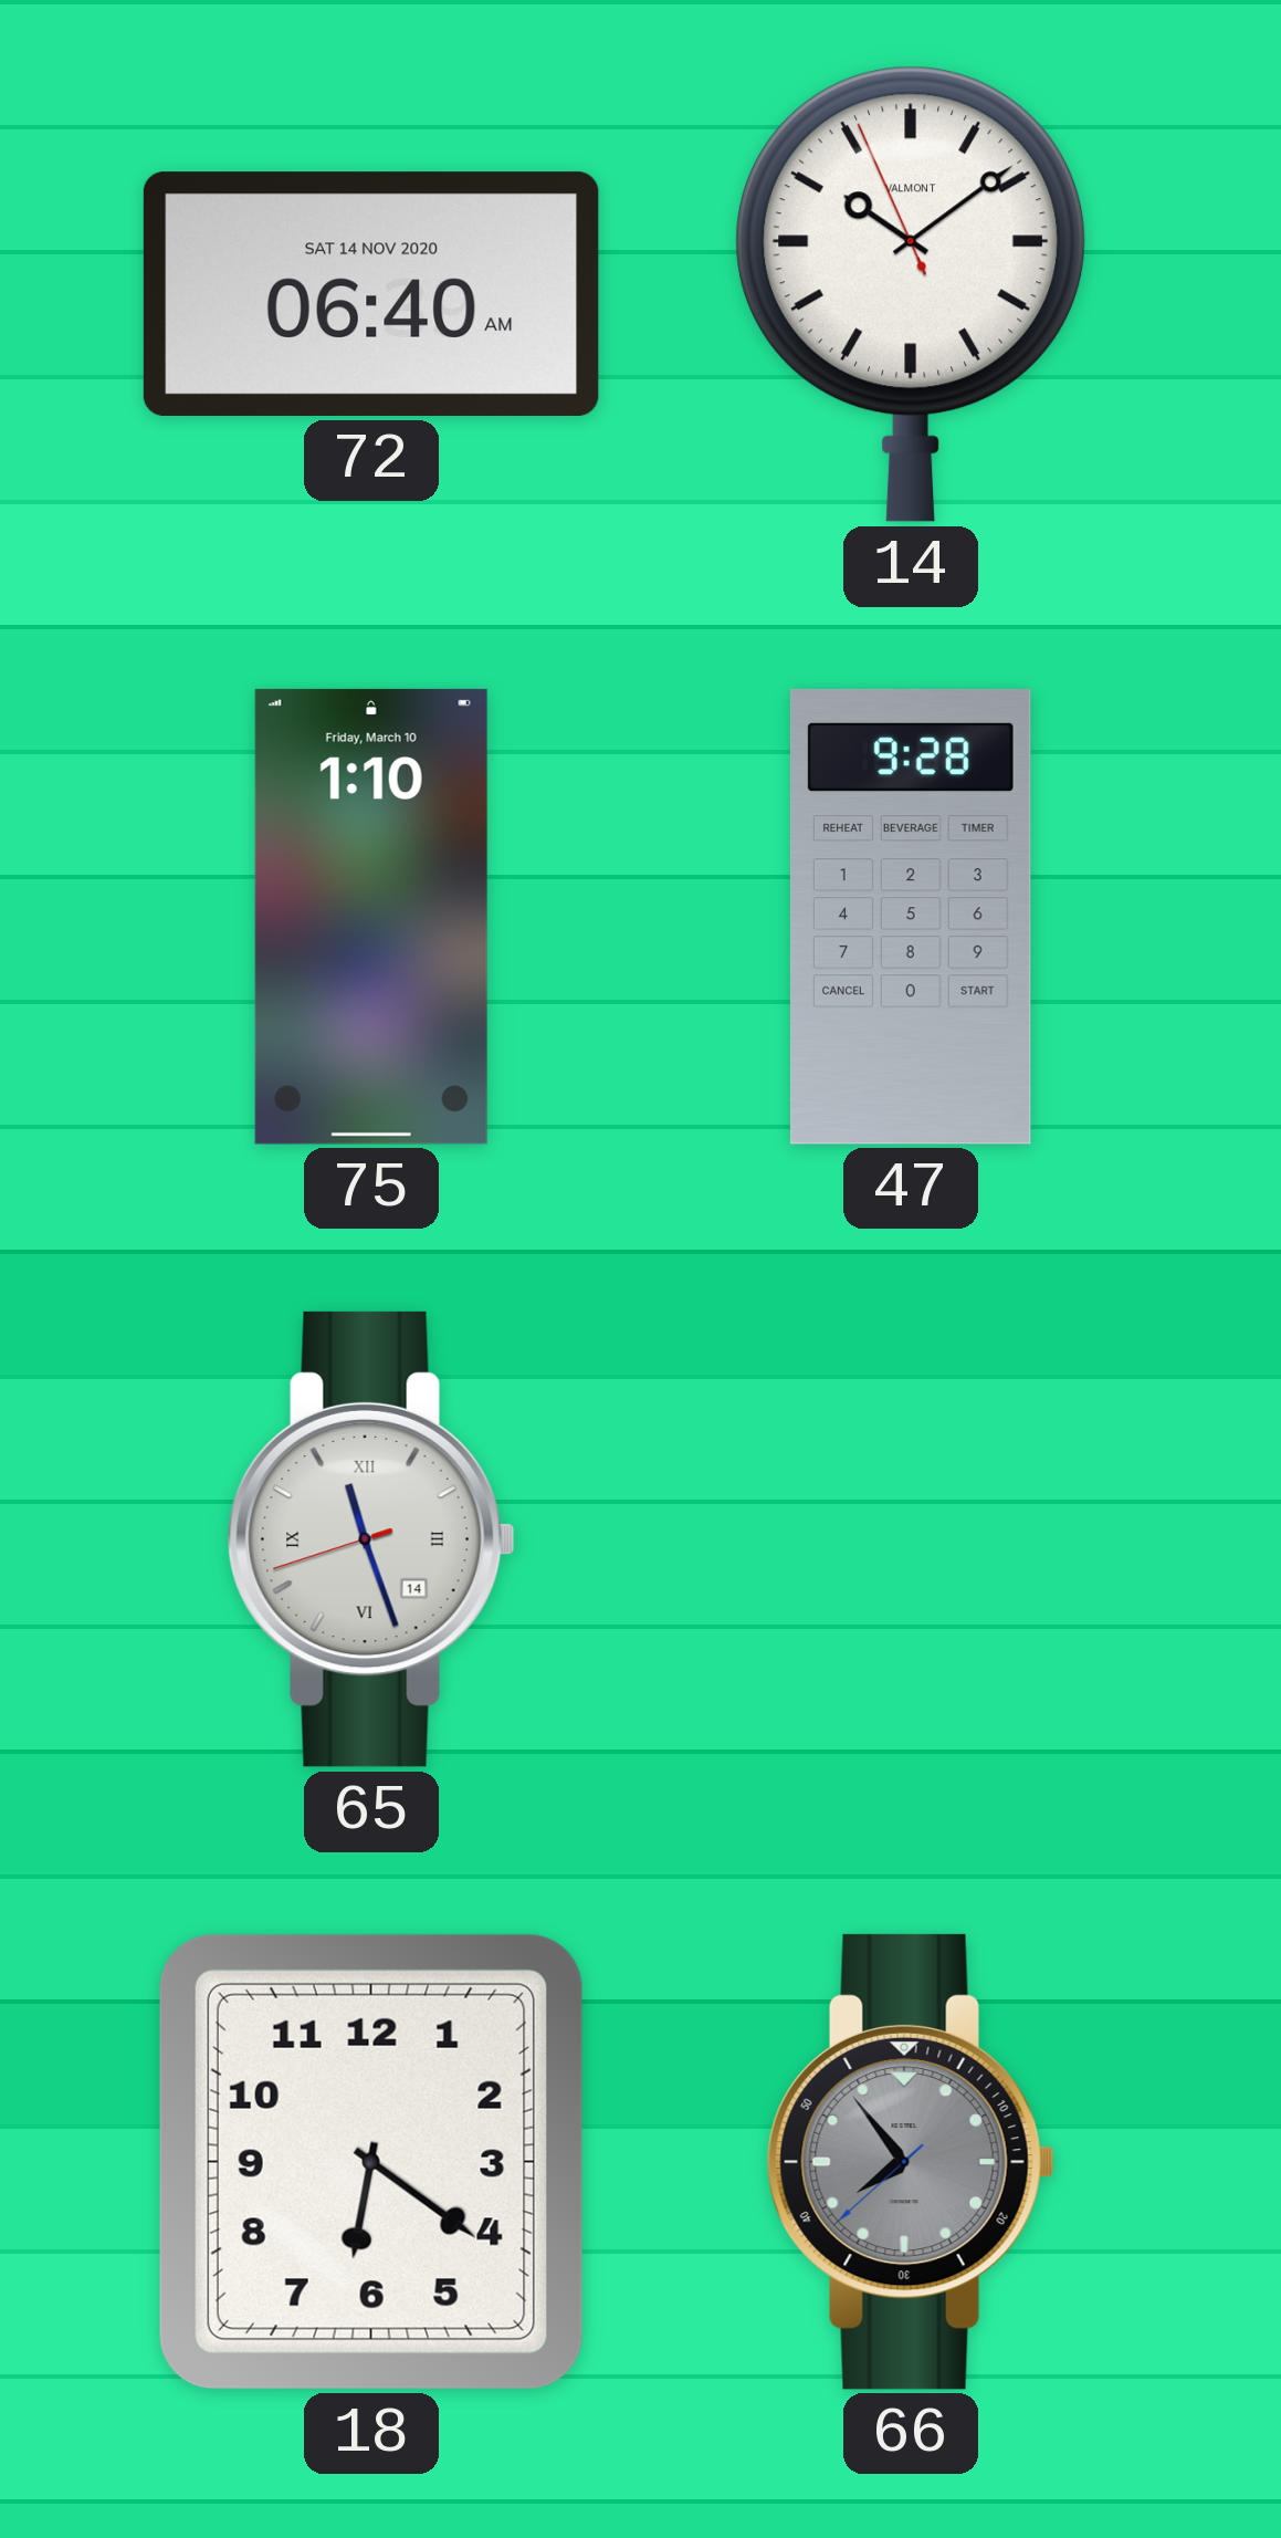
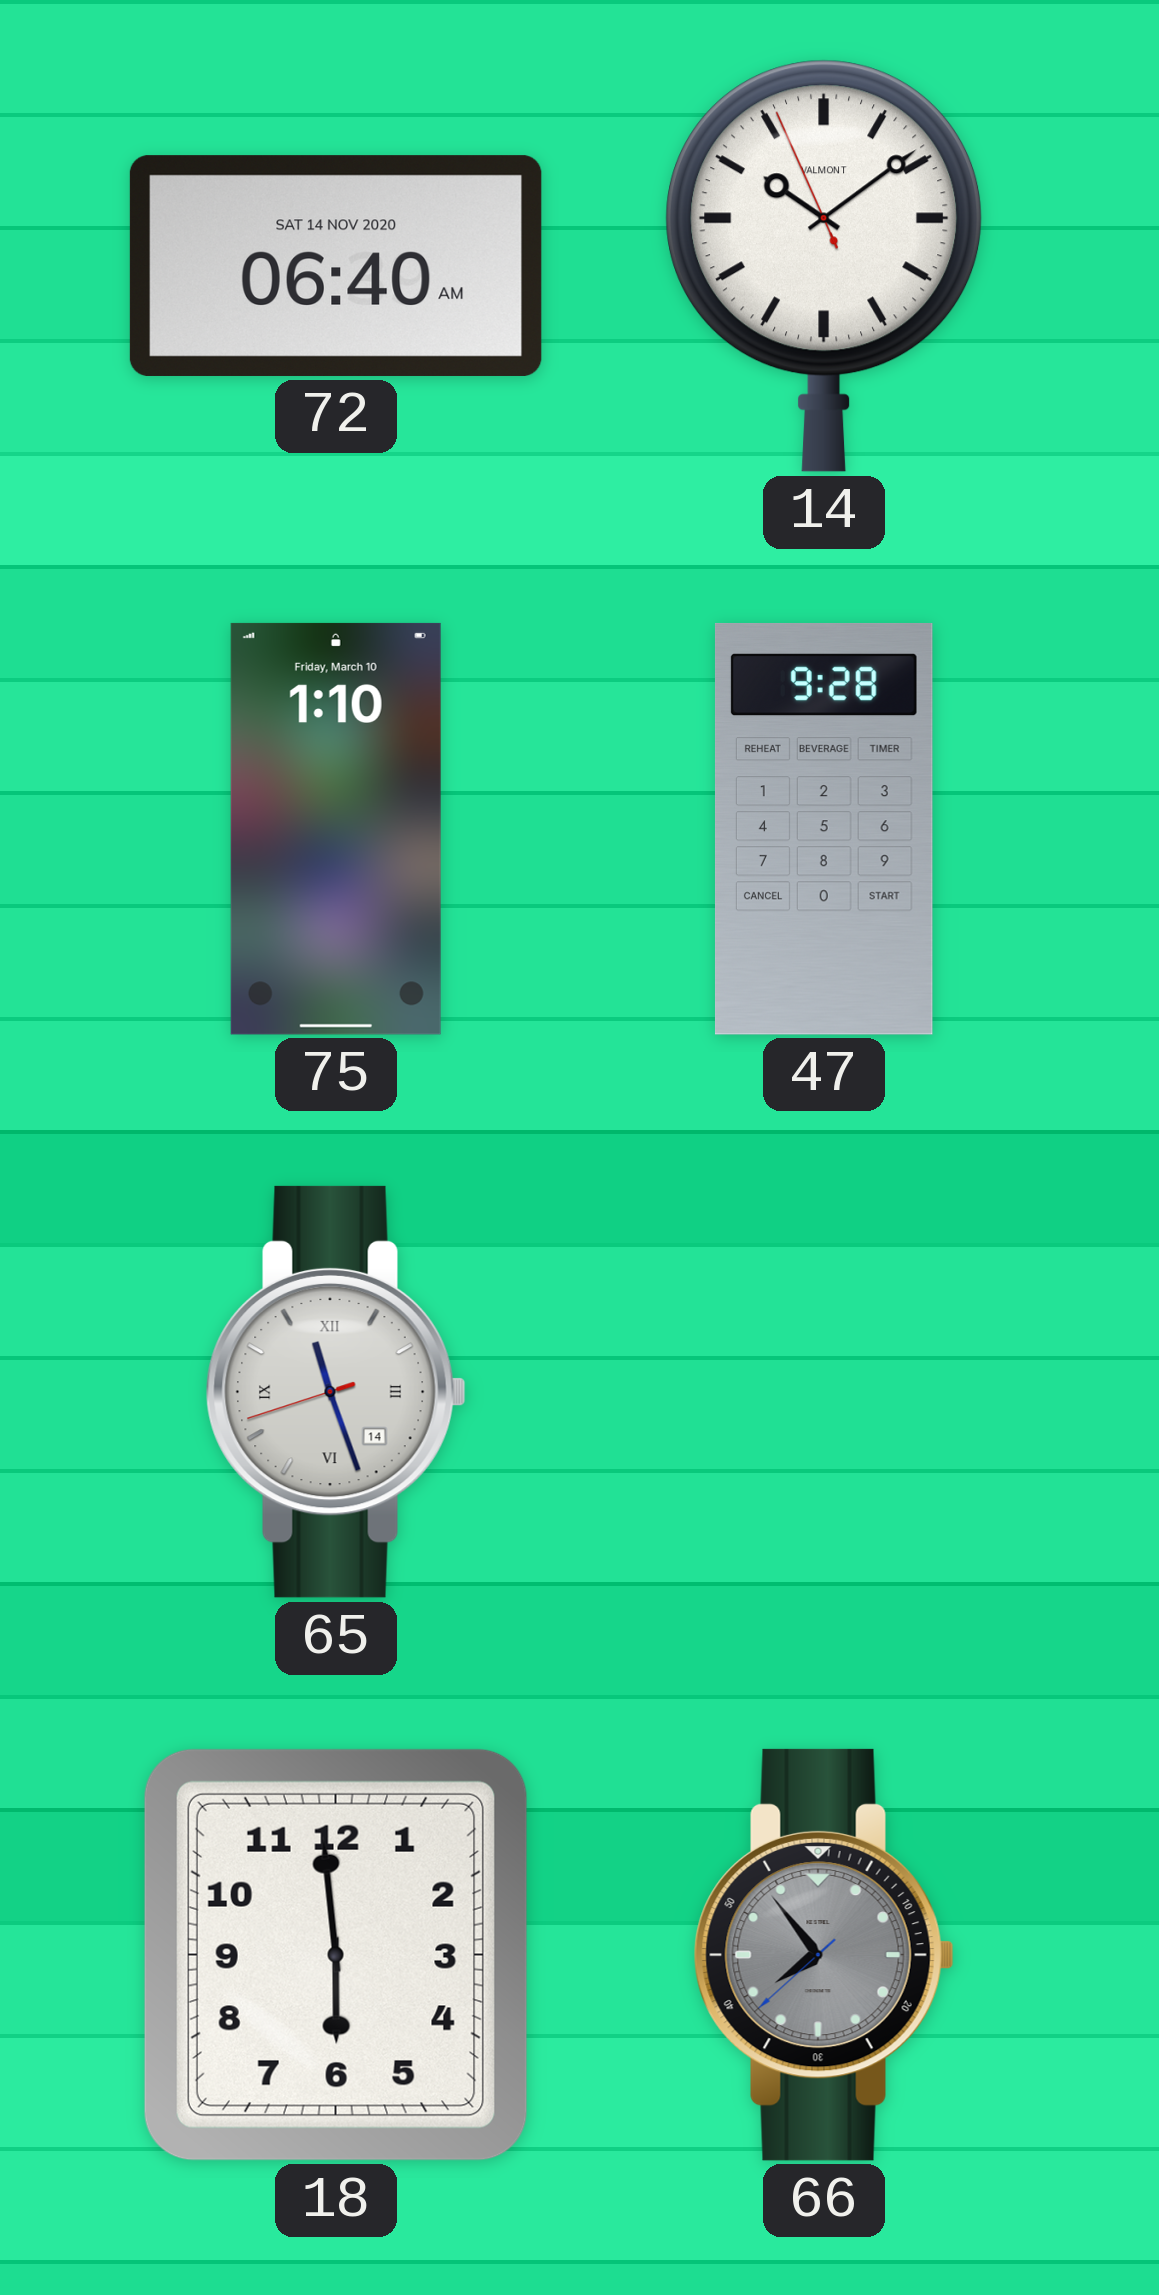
18: 6:21 -> 5:59 (336, 1955)
